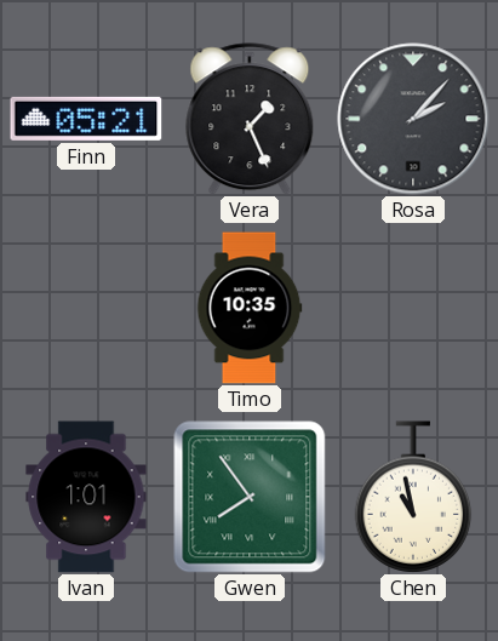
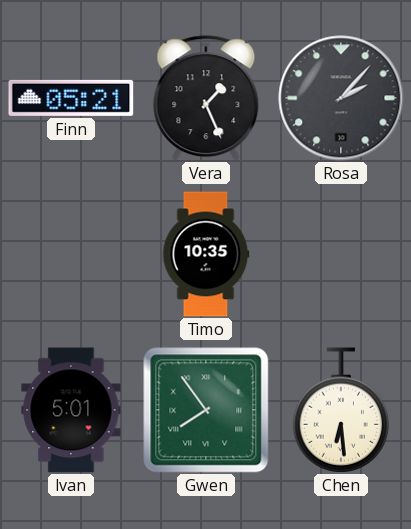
Ivan: 1:01 -> 5:01 (71, 410)
Chen: 10:58 -> 6:29 (341, 410)
